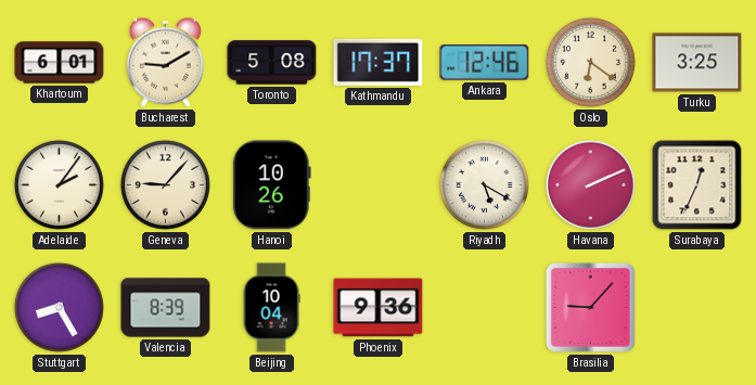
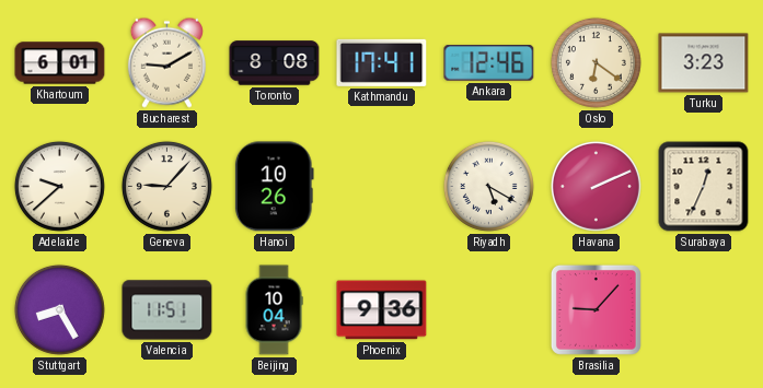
Toronto: 5:08 -> 8:08 (275, 63)
Kathmandu: 17:37 -> 17:41 (382, 62)
Turku: 3:25 -> 3:23 (704, 63)
Adelaide: 2:06 -> 9:38 (59, 186)
Valencia: 8:39 -> 11:51 (167, 310)
